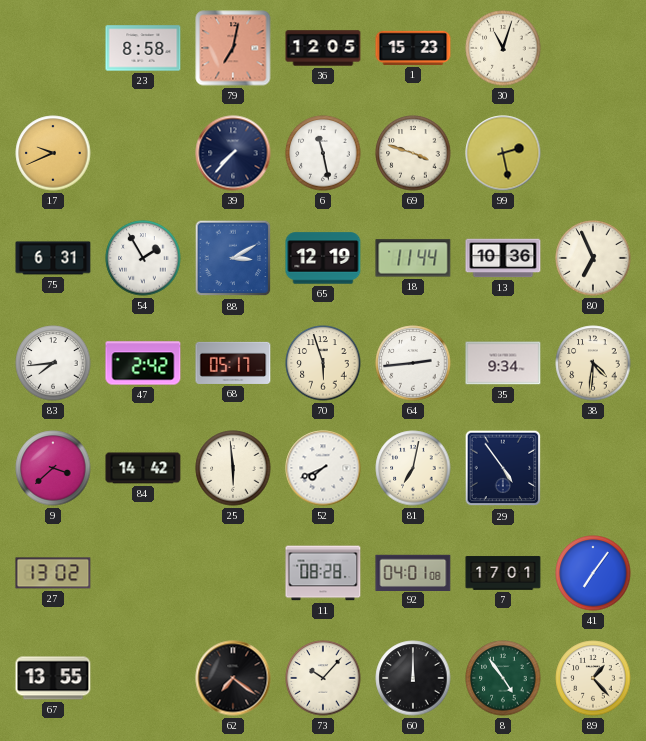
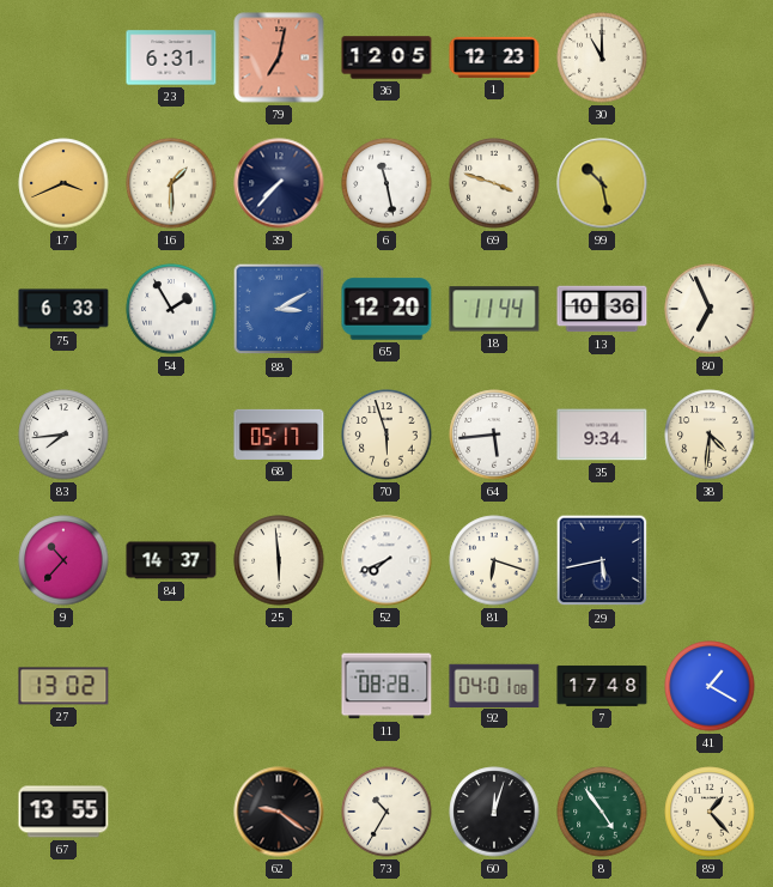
23: 8:58 -> 6:31 (171, 57)
1: 15:23 -> 12:23 (494, 57)
30: 11:03 -> 11:00 (602, 57)
17: 9:41 -> 3:41 (63, 183)
16: none -> 1:30 (171, 183)
99: 2:28 -> 10:28 (602, 183)
75: 6:31 -> 6:33 (63, 309)
65: 12:19 -> 12:20 (386, 309)
47: 2:42 -> none (143, 363)
64: 2:44 -> 5:44 (494, 435)
9: 3:38 -> 10:37 (63, 560)
84: 14:42 -> 14:37 (171, 560)
81: 7:02 -> 6:18 (494, 560)
29: 4:54 -> 5:43 (602, 560)
7: 17:01 -> 17:48 (602, 686)
41: 7:06 -> 1:20 (710, 686)
62: 7:21 -> 9:21 (279, 812)
73: 10:07 -> 10:35 (386, 812)
60: 12:00 -> 12:03 (494, 812)
